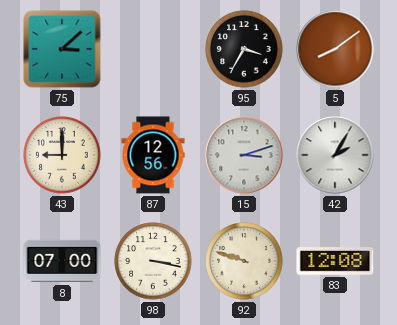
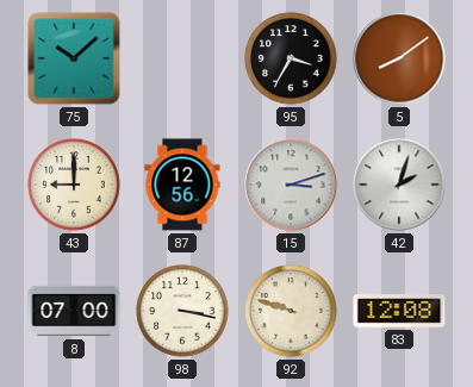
75: 3:08 -> 10:08 (74, 58)
42: 2:05 -> 2:03 (399, 185)
